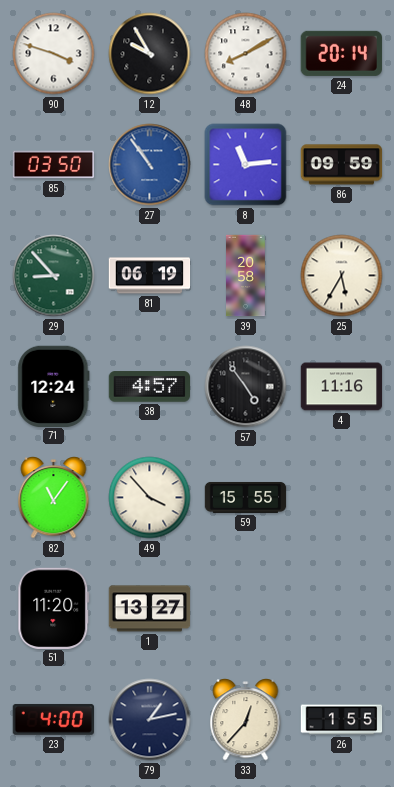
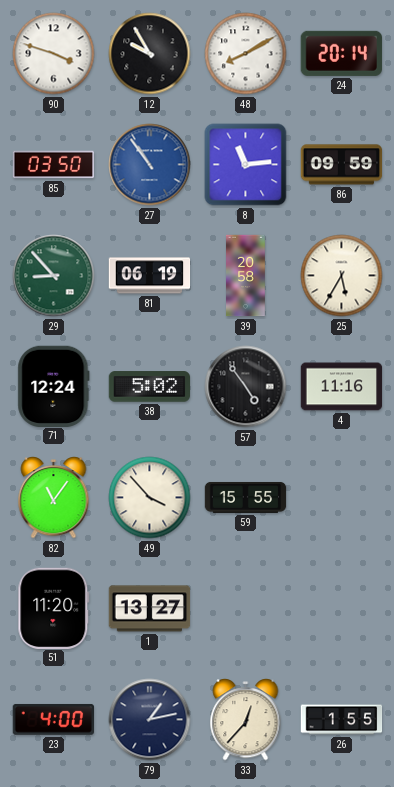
38: 4:57 -> 5:02 (150, 387)
